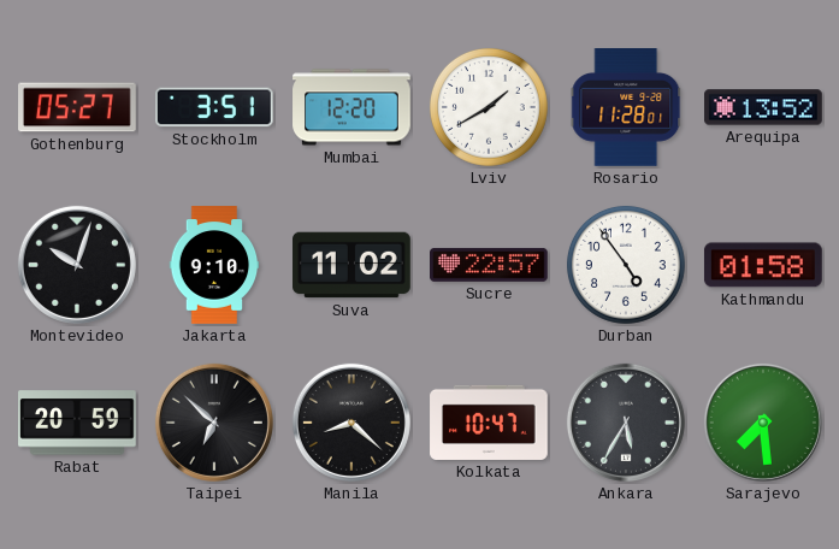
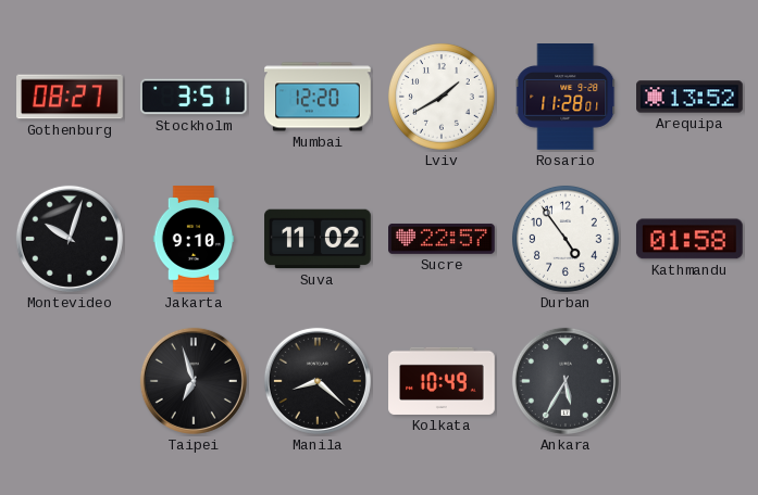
Gothenburg: 05:27 -> 08:27 (70, 97)
Rabat: 20:59 -> none (77, 423)
Taipei: 6:52 -> 6:57 (194, 381)
Kolkata: 10:47 -> 10:49 (442, 381)
Sarajevo: 7:29 -> none (763, 423)
